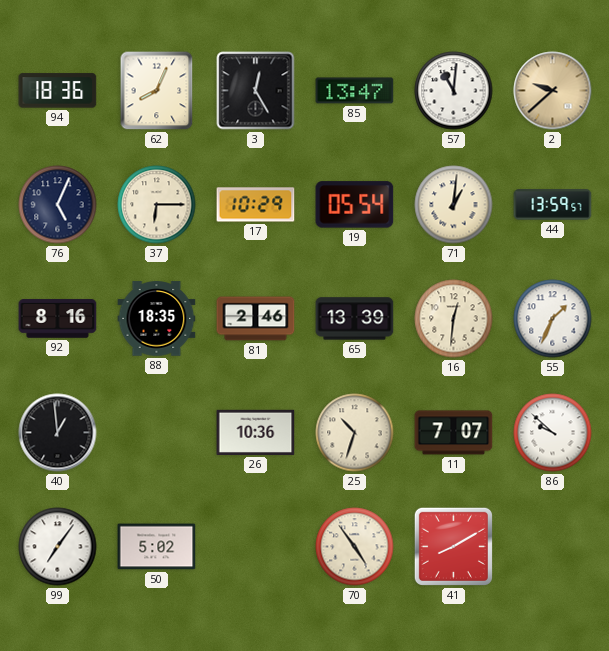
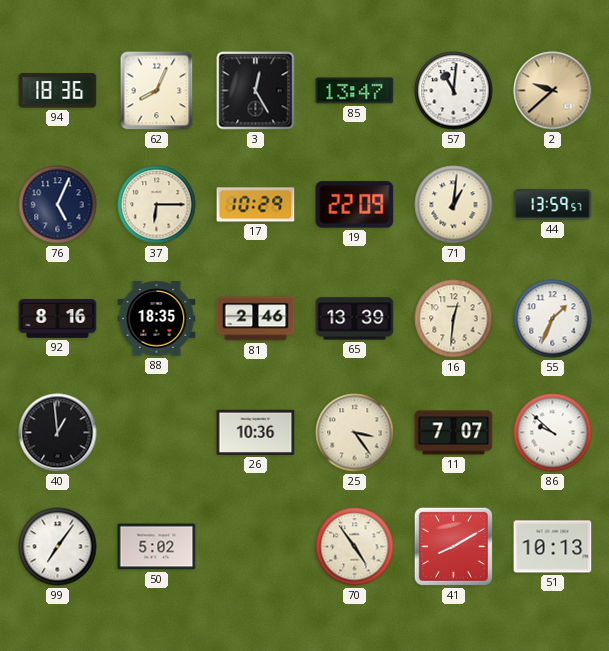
19: 05:54 -> 22:09 (355, 205)
25: 10:33 -> 3:24 (355, 433)
51: none -> 10:13 (553, 547)
